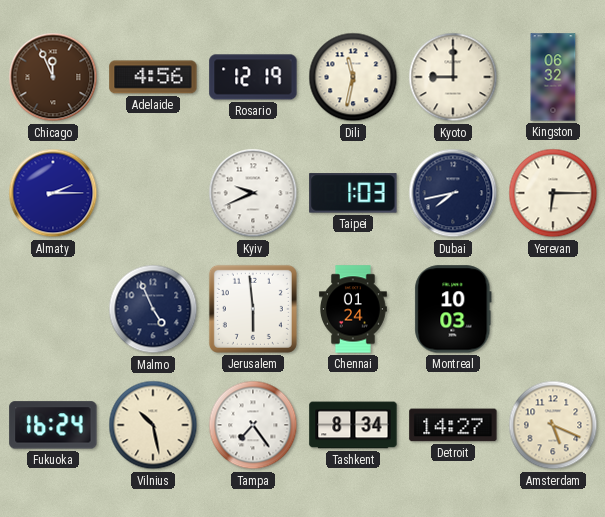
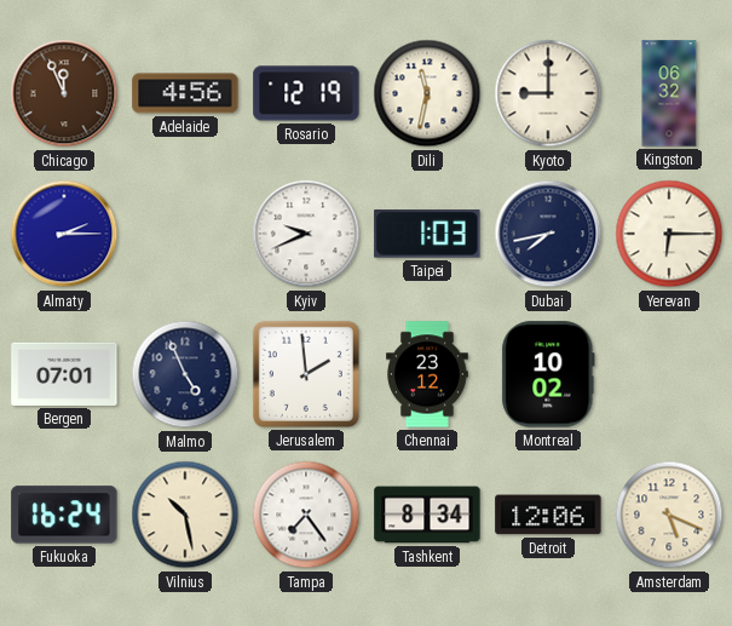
Bergen: none -> 07:01 (64, 374)
Jerusalem: 5:59 -> 1:59 (306, 374)
Chennai: 01:24 -> 23:12 (428, 374)
Montreal: 10:03 -> 10:02 (548, 374)
Detroit: 14:27 -> 12:06 (548, 515)
